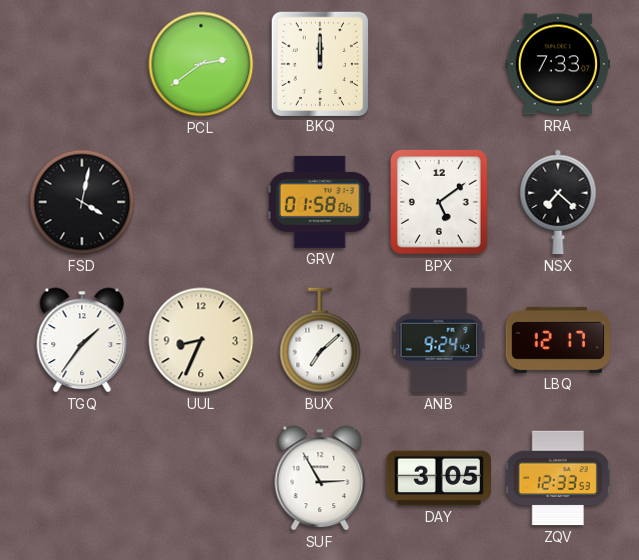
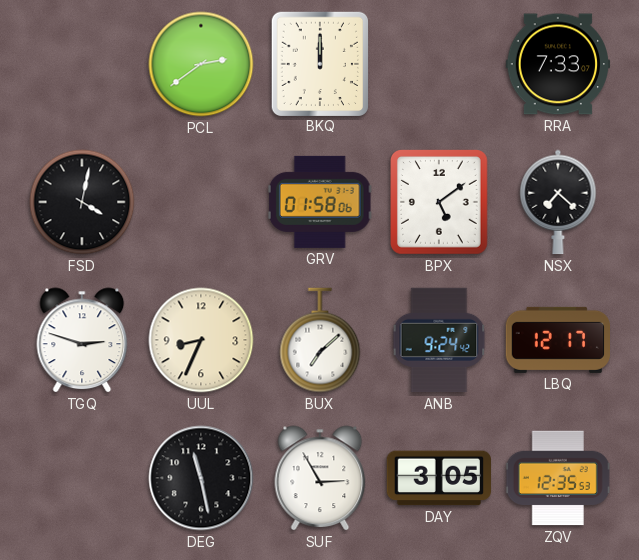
TGQ: 1:36 -> 2:48 (82, 340)
DEG: none -> 11:28 (201, 478)
ZQV: 12:33 -> 12:35 (558, 478)
